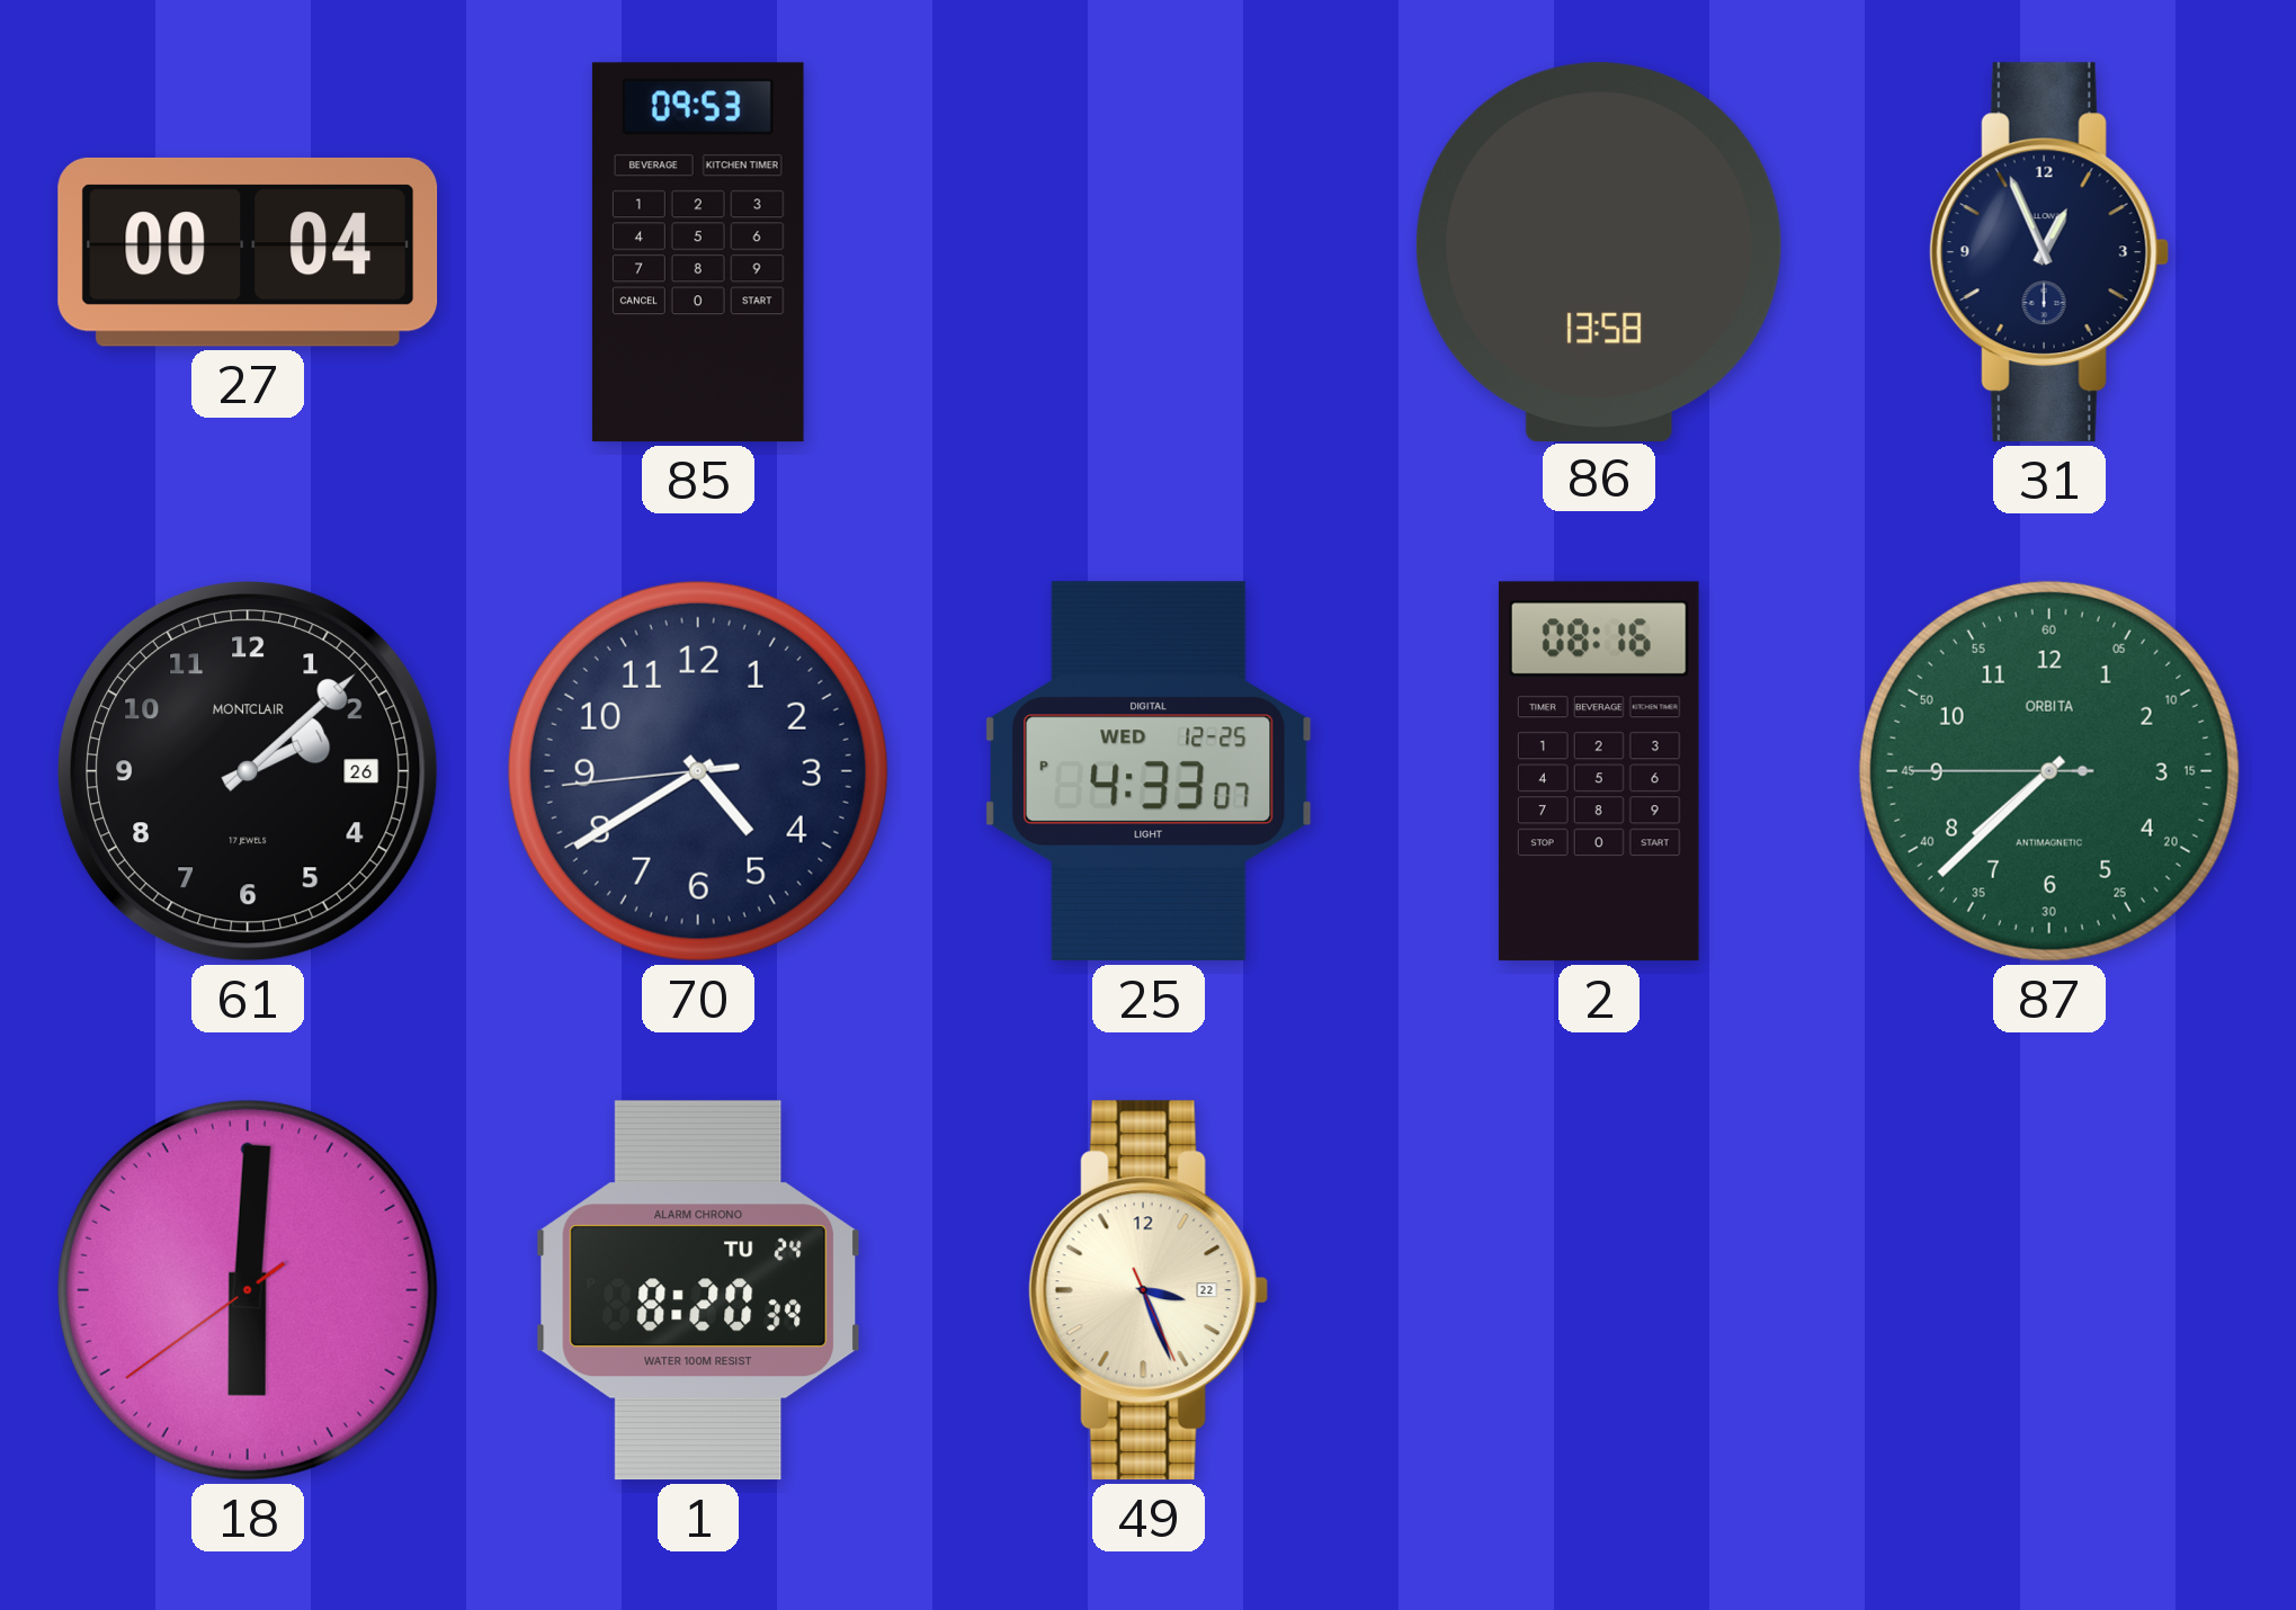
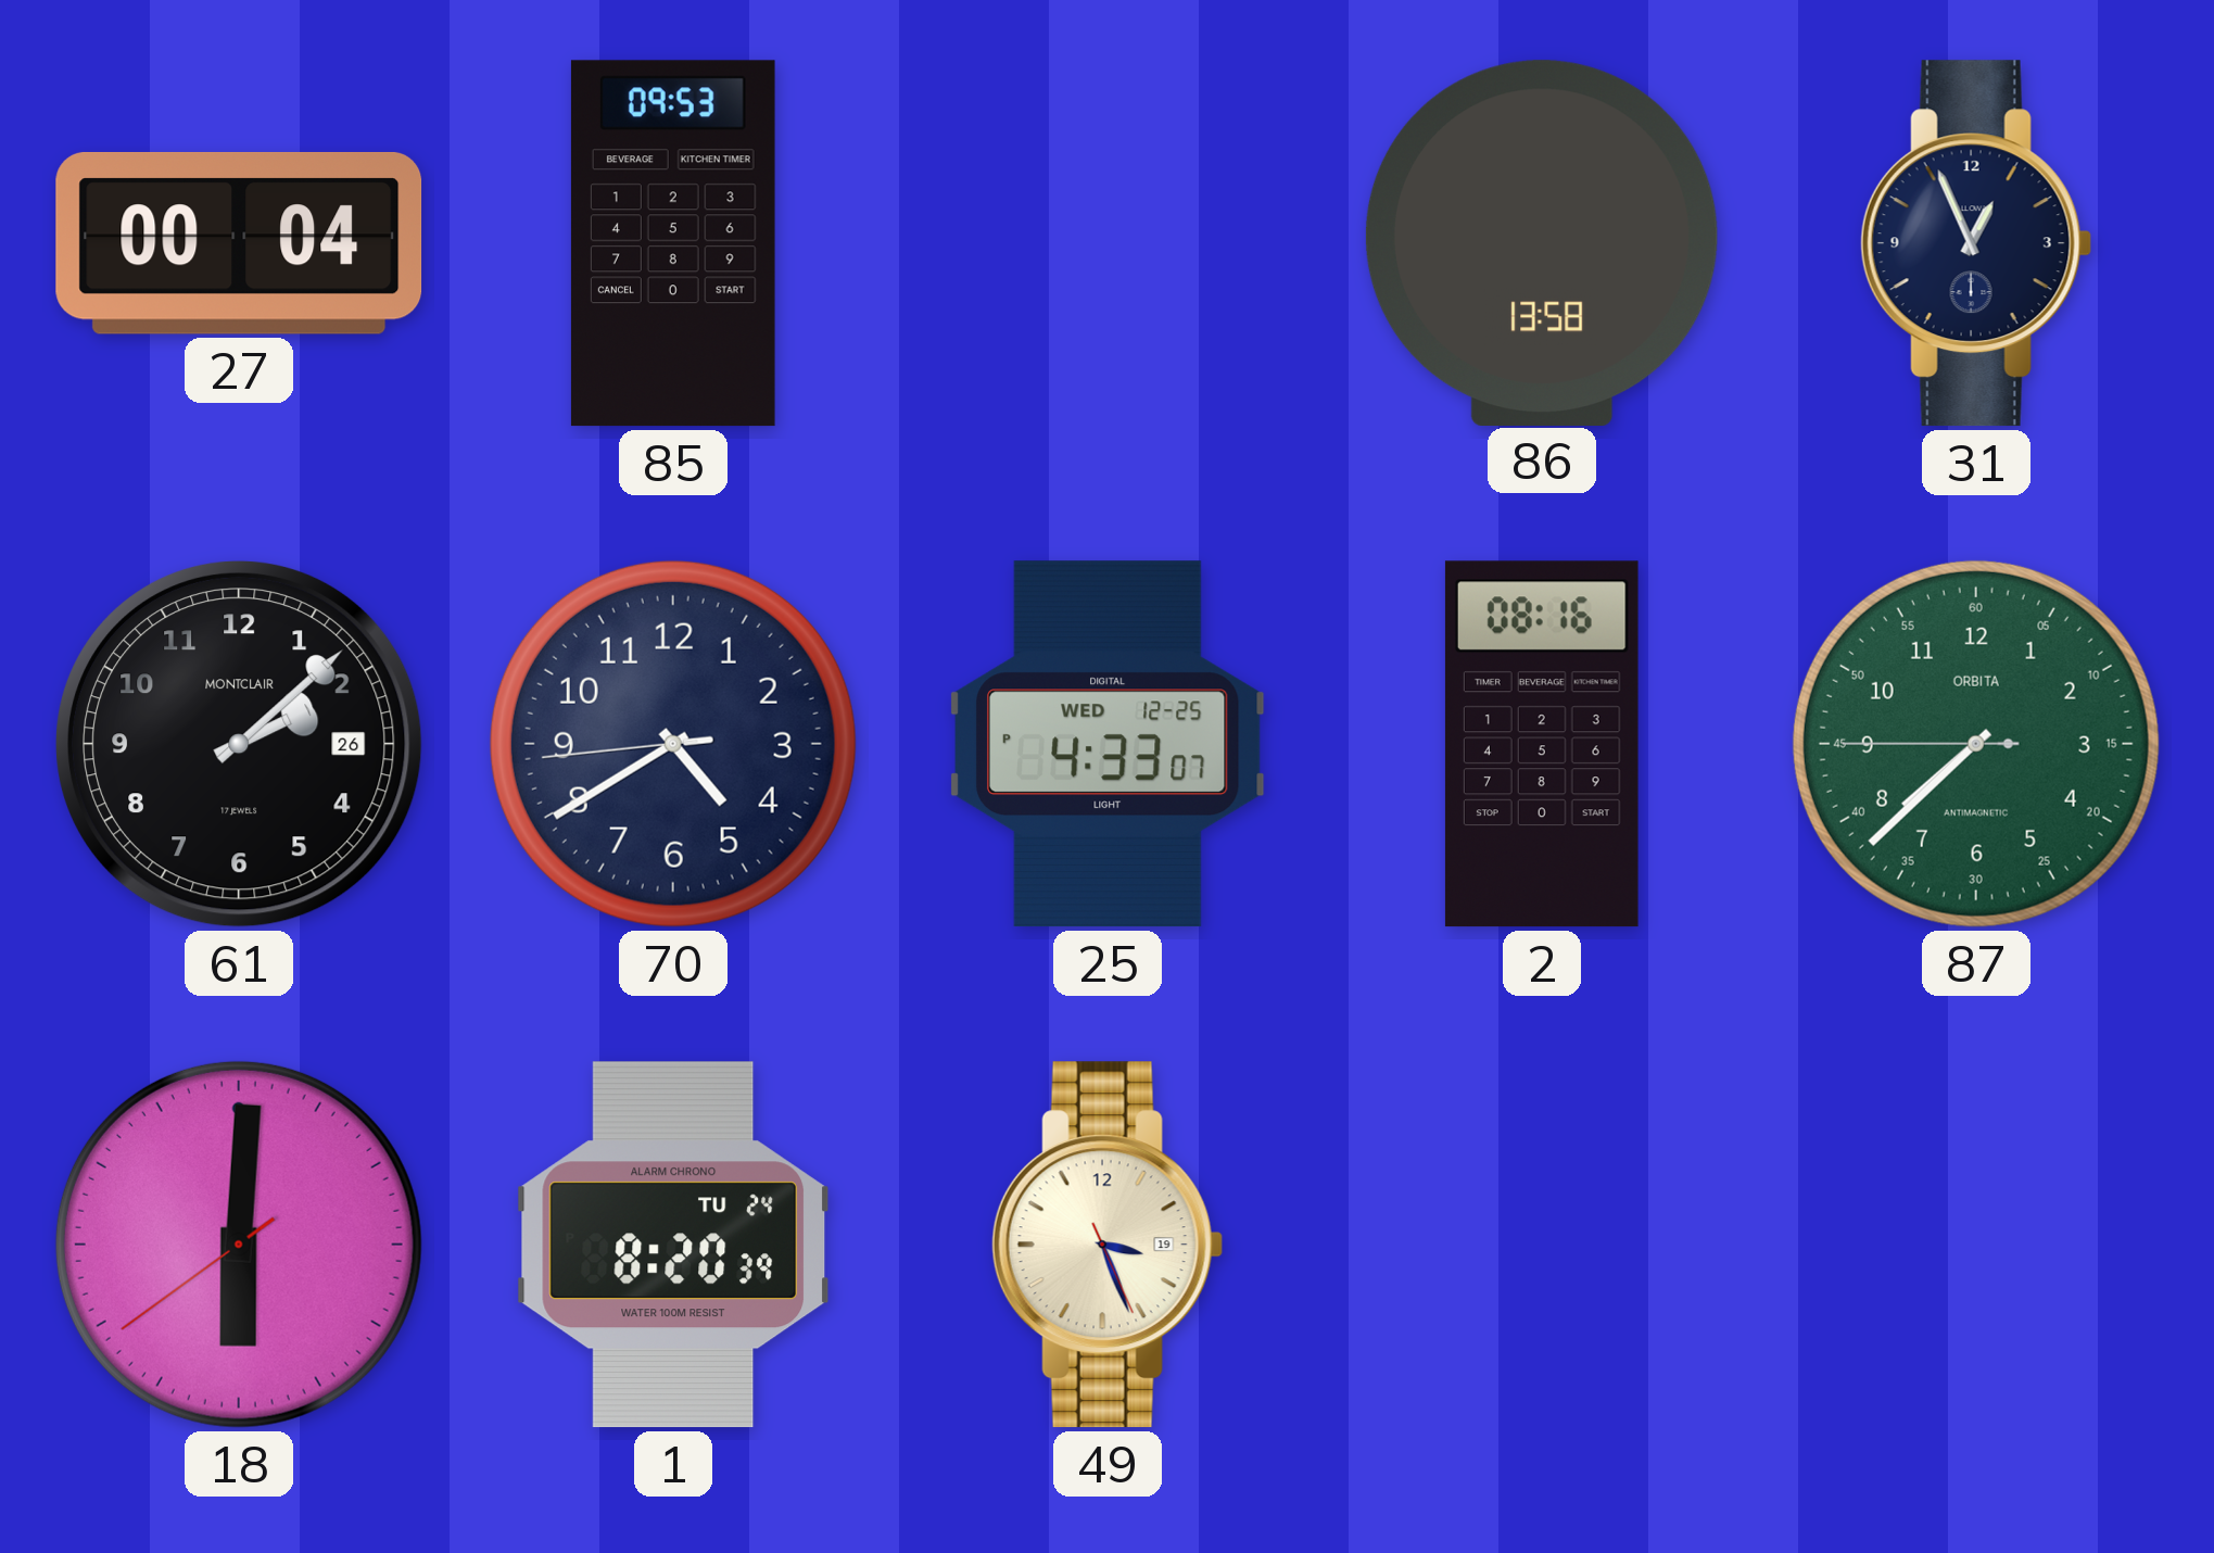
49 date: 22 -> 19 (1108, 1245)
